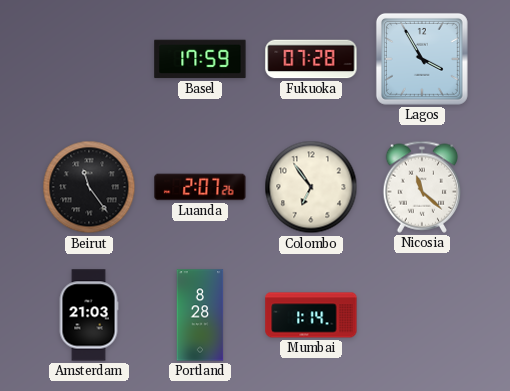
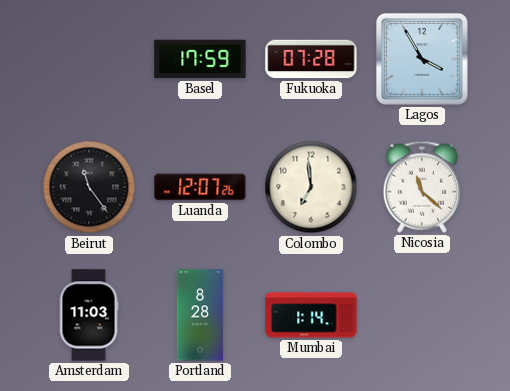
Luanda: 2:07 -> 12:07 (200, 187)
Colombo: 6:54 -> 6:59 (311, 187)
Amsterdam: 21:03 -> 11:03 (89, 315)
